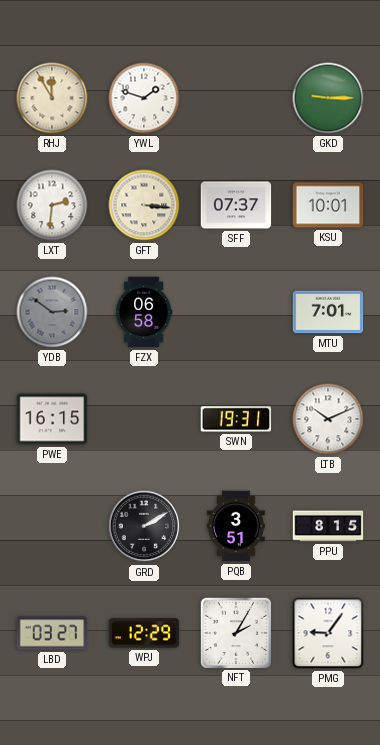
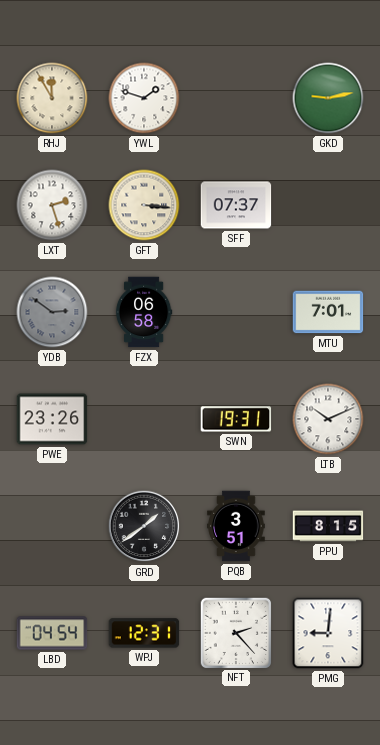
GKD: 9:15 -> 9:13 (328, 98)
LXT: 2:31 -> 2:27 (52, 205)
KSU: 10:01 -> none (328, 205)
PWE: 16:15 -> 23:26 (52, 419)
GRD: 2:10 -> 1:39 (144, 526)
LBD: 03:27 -> 04:54 (52, 633)
WPJ: 12:29 -> 12:31 (144, 633)
NFT: 2:05 -> 2:23 (235, 632)
PMG: 9:06 -> 9:01 (328, 633)
